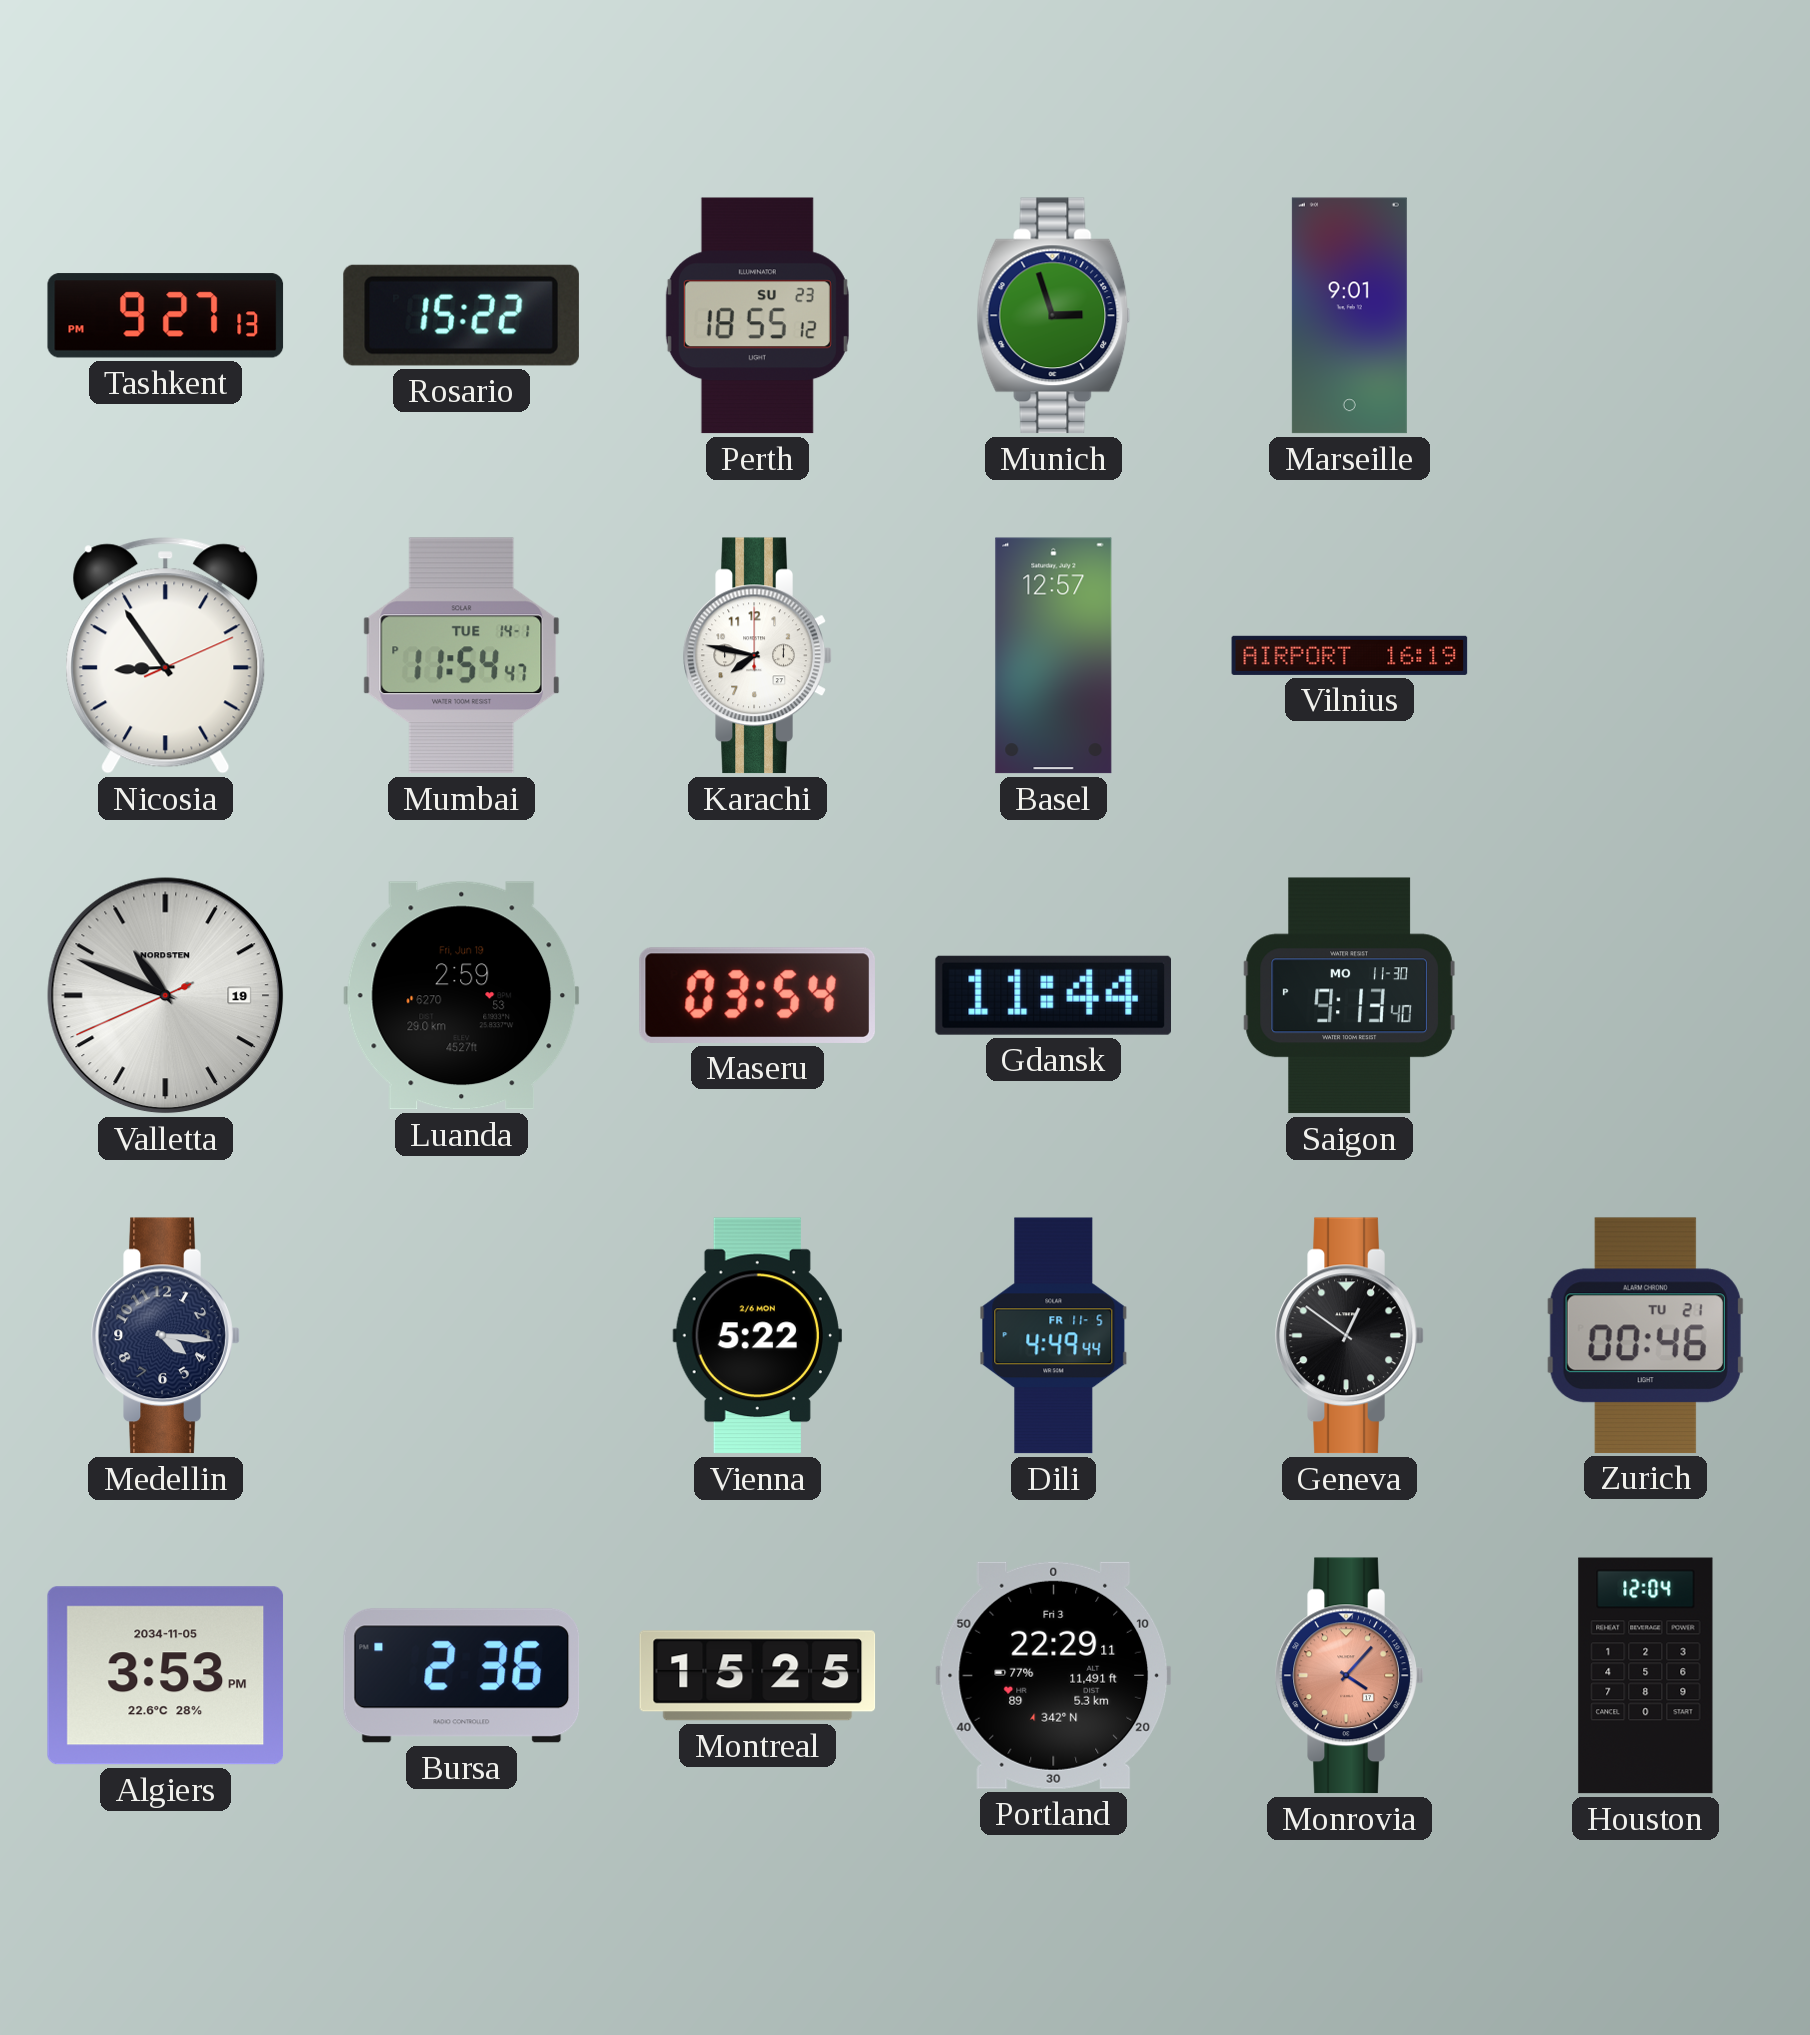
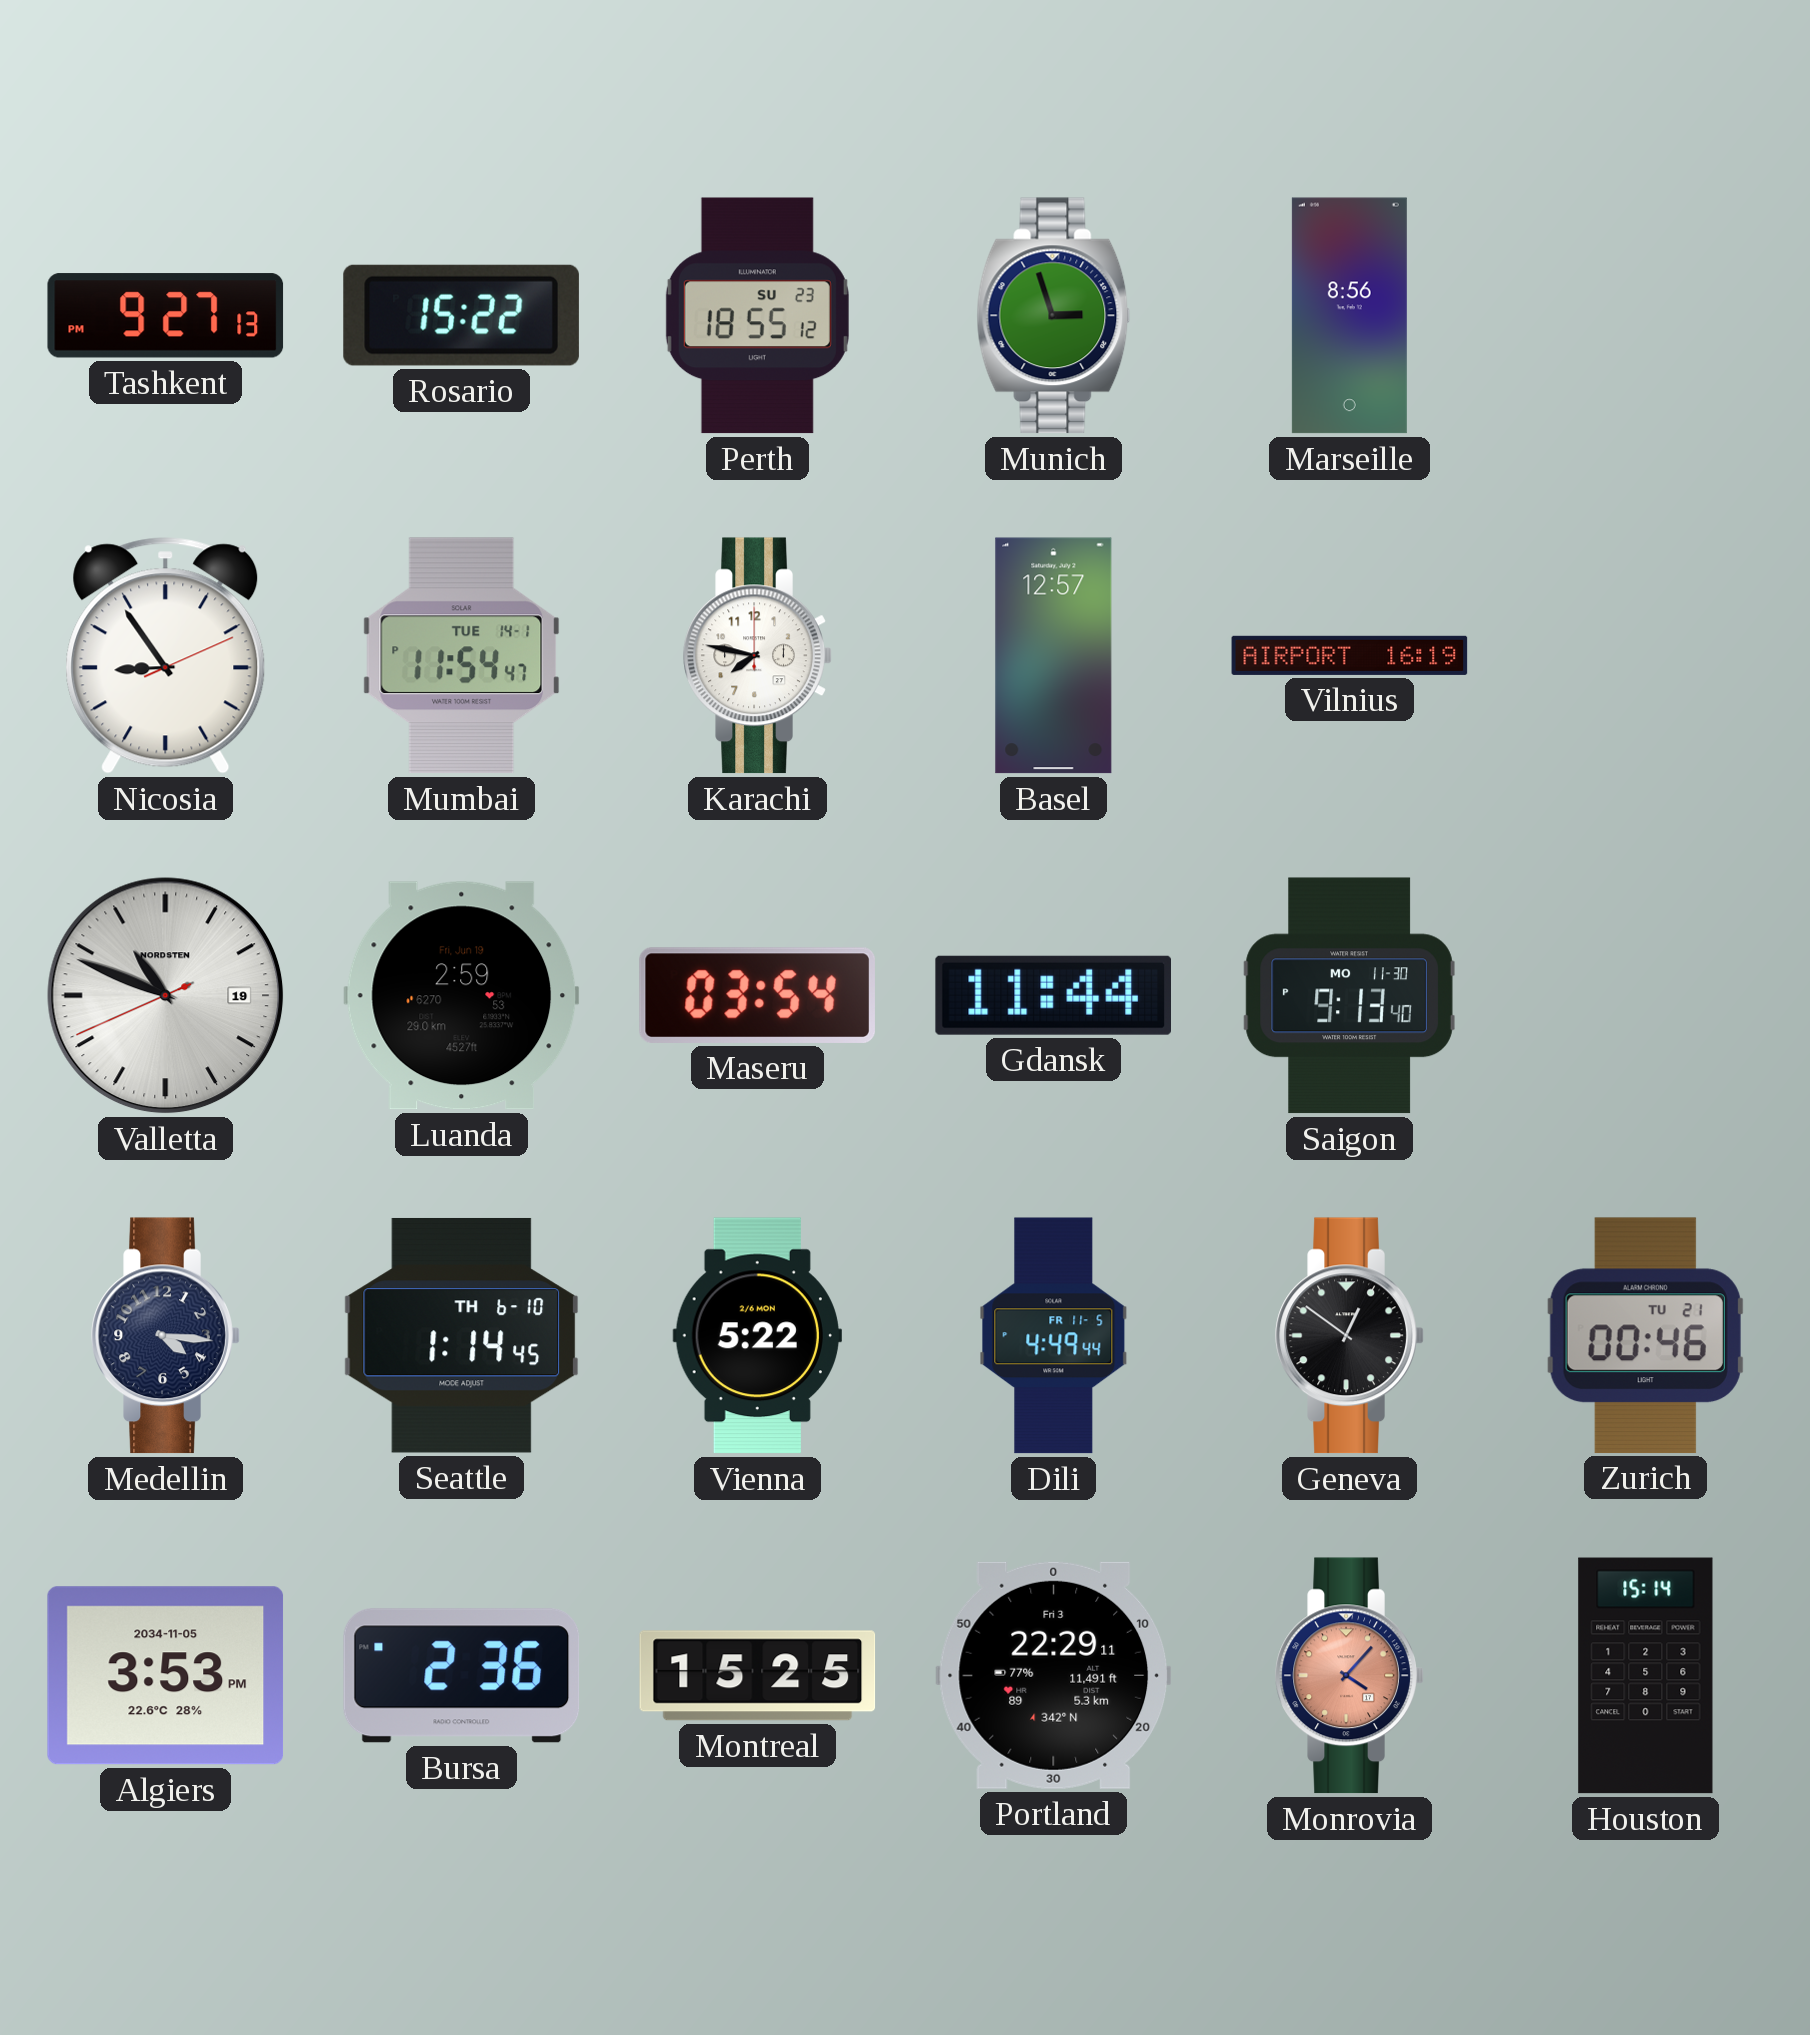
Marseille: 9:01 -> 8:56 (1349, 316)
Seattle: none -> 1:14 (462, 1335)
Houston: 12:04 -> 15:14 (1646, 1676)
